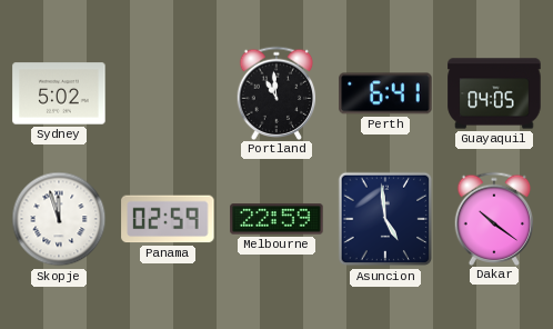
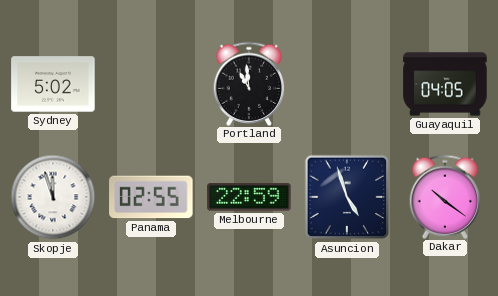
Perth: 6:41 -> none (385, 93)
Panama: 02:59 -> 02:55 (151, 197)
Asuncion: 4:59 -> 4:57 (347, 197)
